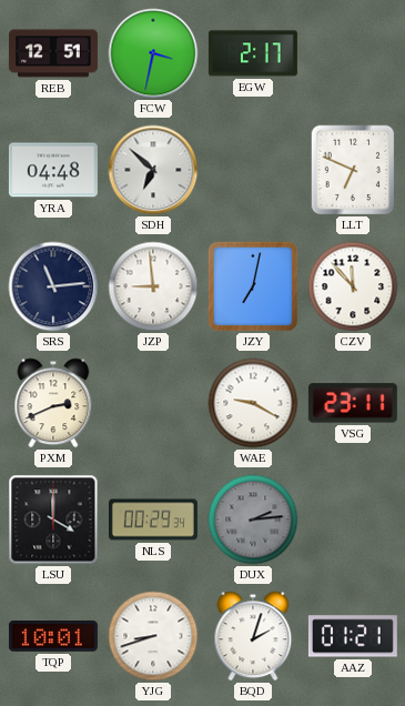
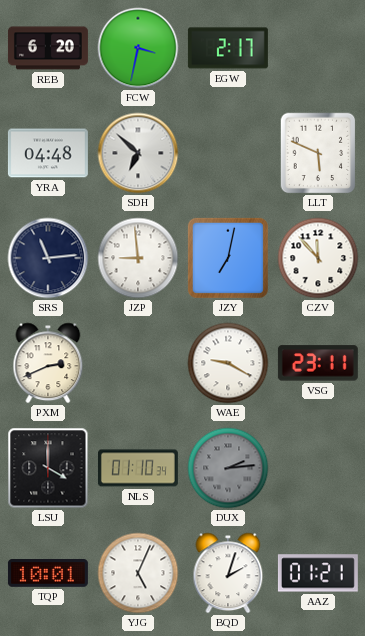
REB: 12:51 -> 6:20 (48, 48)
LLT: 6:49 -> 5:49 (318, 153)
NLS: 00:29 -> 01:10 (138, 468)
YJG: 8:42 -> 5:04 (138, 573)
